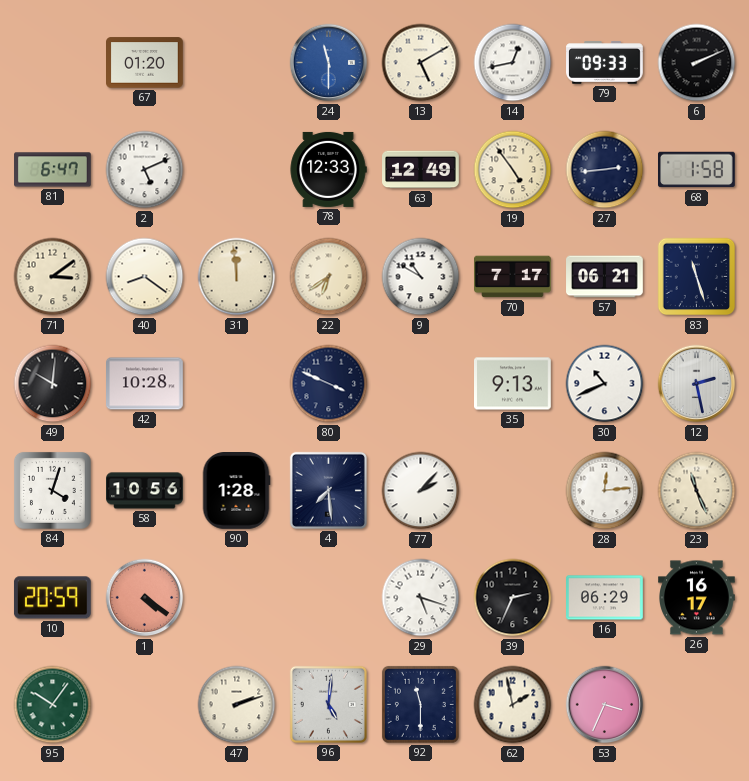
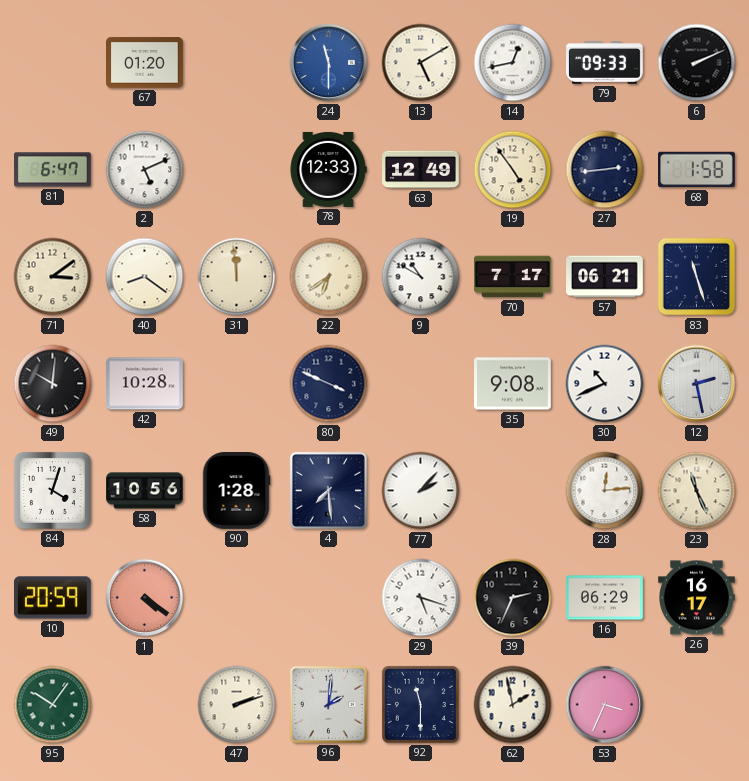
35: 9:13 -> 9:08 (513, 384)
96: 5:01 -> 2:01 (328, 704)
